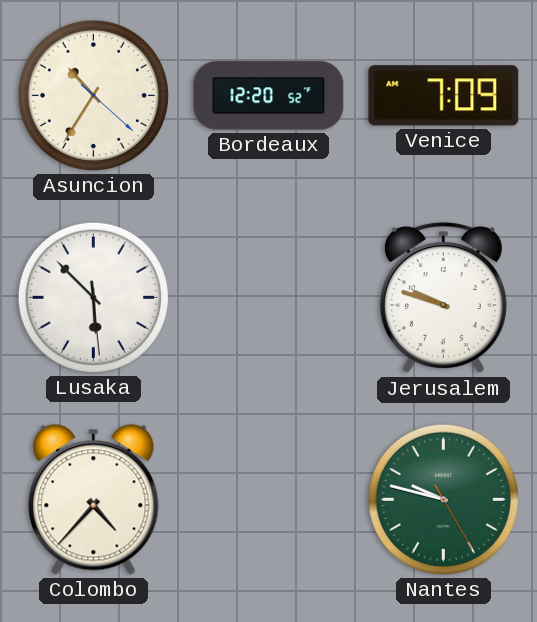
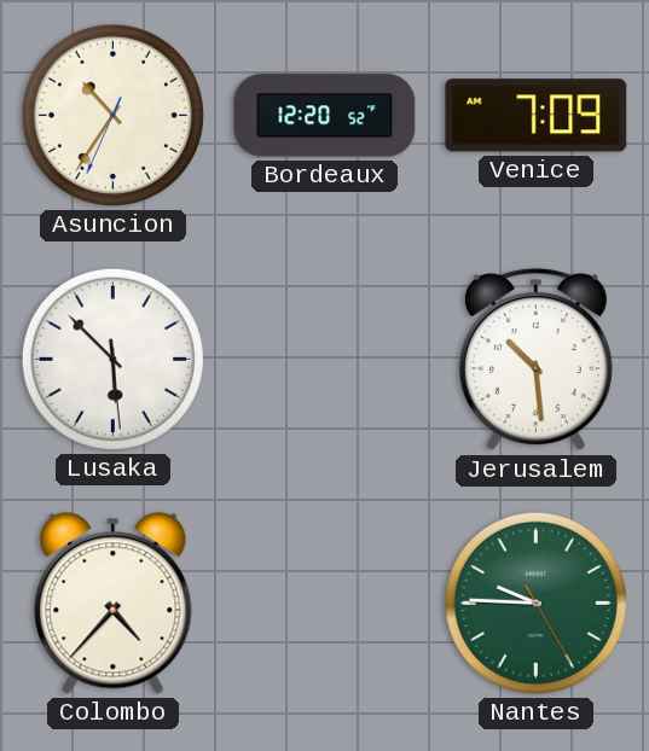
Asuncion: 10:35:22 -> 10:35:34 (112, 115)
Jerusalem: 9:48 -> 10:29 (535, 360)
Nantes: 9:47 -> 9:45 (535, 602)
